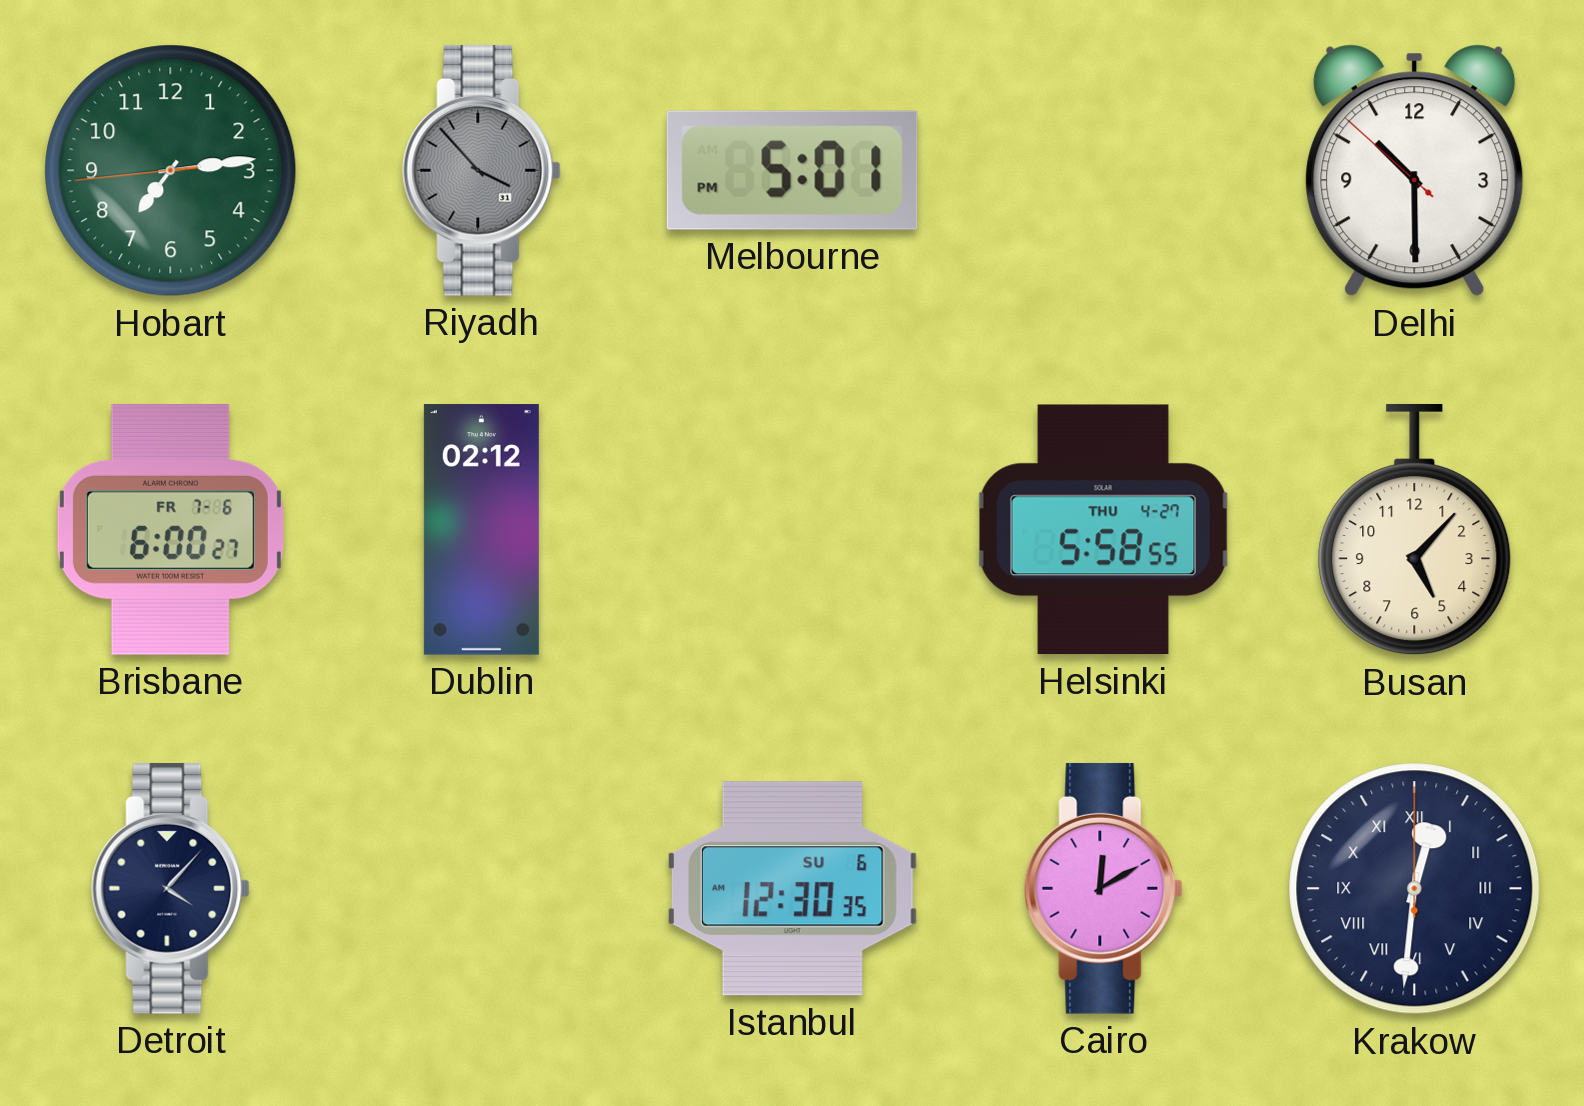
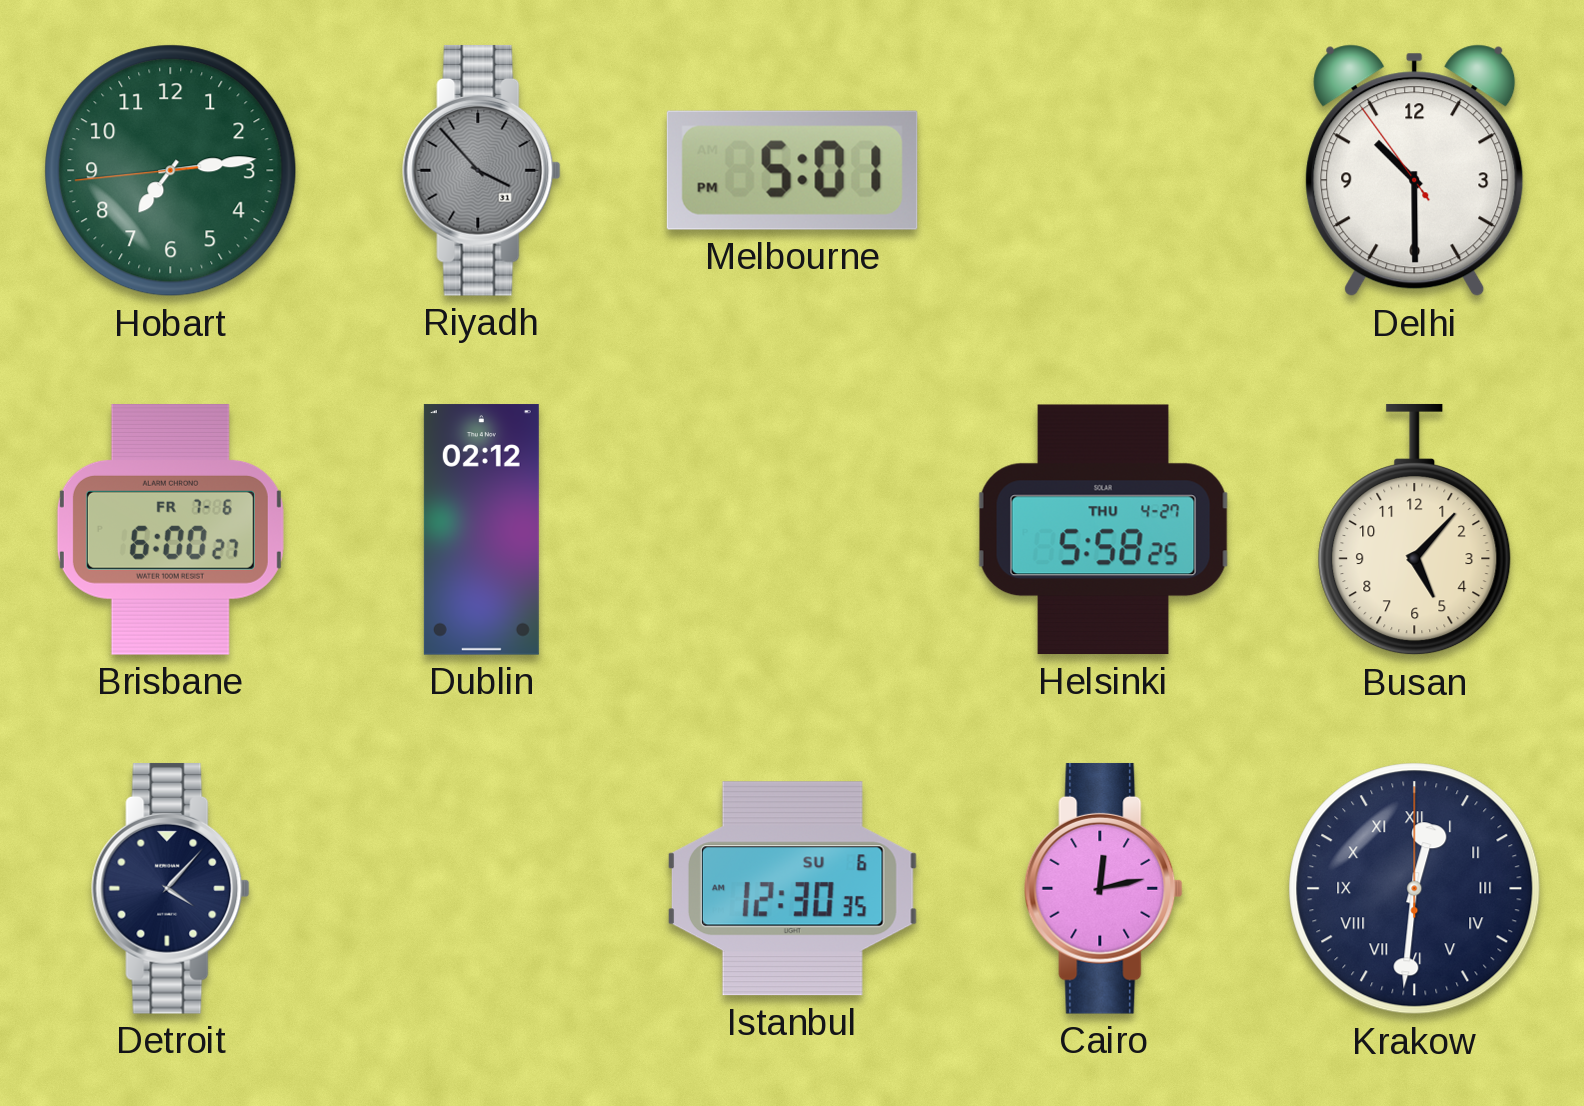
Delhi: 10:29:52 -> 10:29:54 (1415, 171)
Helsinki: 5:58:55 -> 5:58:25 (1104, 530)
Cairo: 12:10 -> 12:13 (1104, 888)
